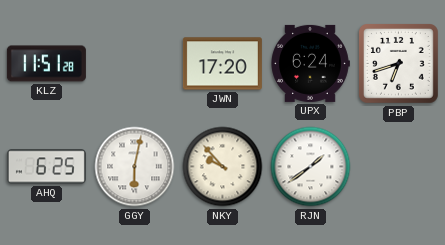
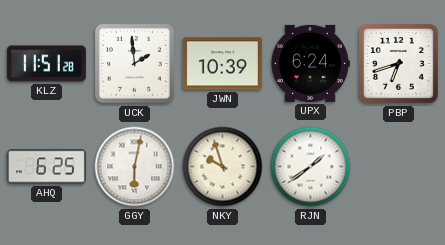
UCK: none -> 1:59 (135, 64)
JWN: 17:20 -> 10:39 (222, 64)
NKY: 9:53 -> 9:57 (223, 167)
